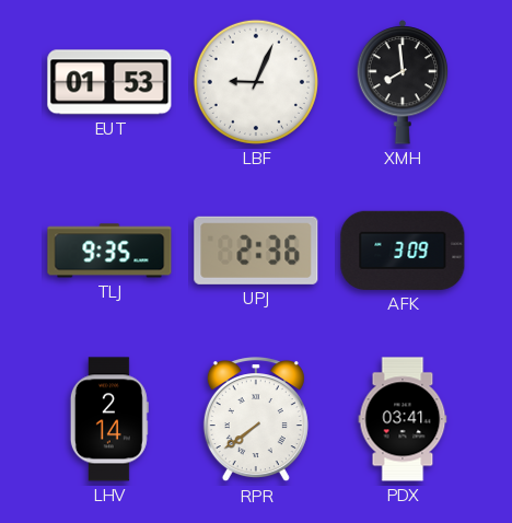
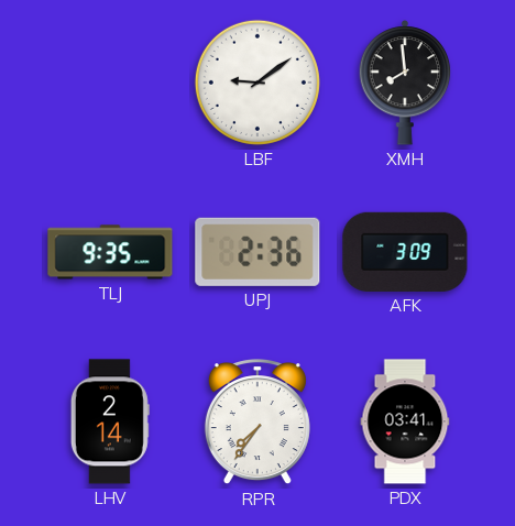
EUT: 01:53 -> none (109, 82)
LBF: 9:04 -> 9:09 (257, 83)
RPR: 7:39 -> 7:36 (257, 423)
